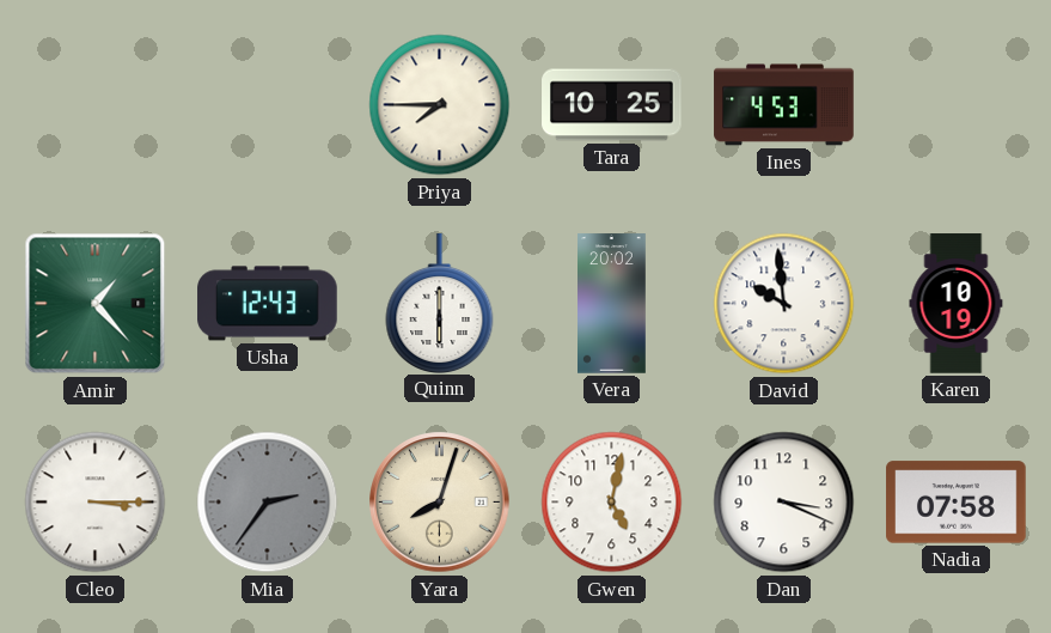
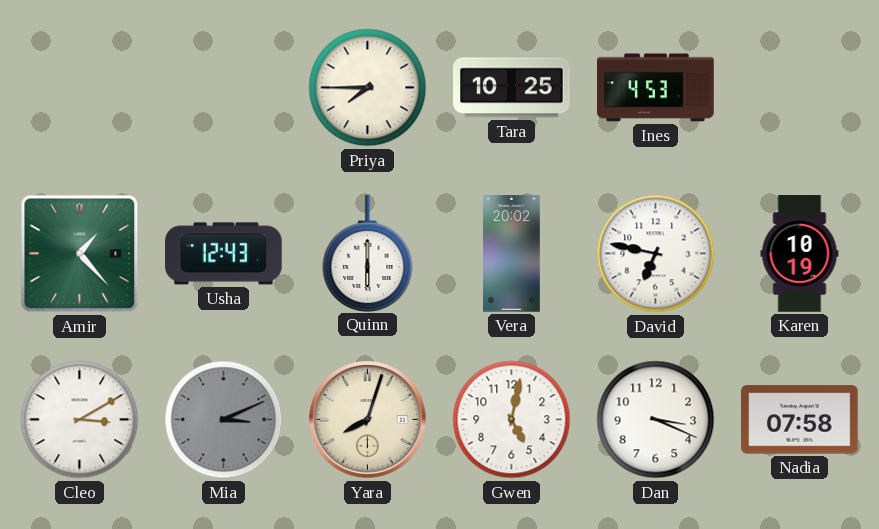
David: 9:59 -> 6:47 (656, 254)
Cleo: 3:15 -> 3:10 (80, 420)
Mia: 2:36 -> 3:11 (224, 420)
